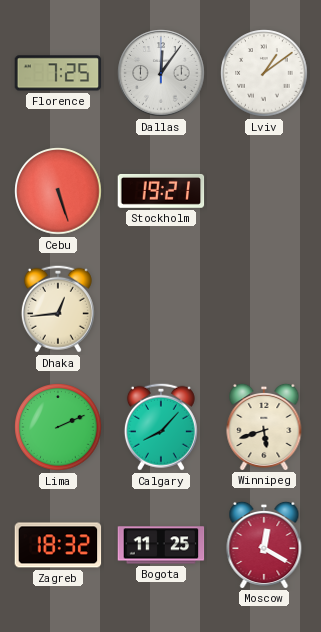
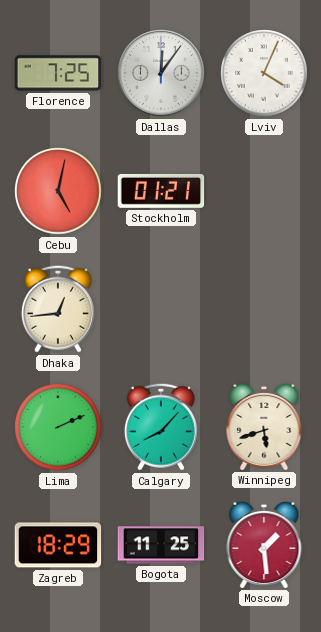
Lviv: 1:09 -> 4:04 (264, 73)
Cebu: 5:27 -> 5:02 (58, 191)
Stockholm: 19:21 -> 01:21 (161, 191)
Zagreb: 18:32 -> 18:29 (58, 545)
Moscow: 12:20 -> 1:29 (264, 544)
